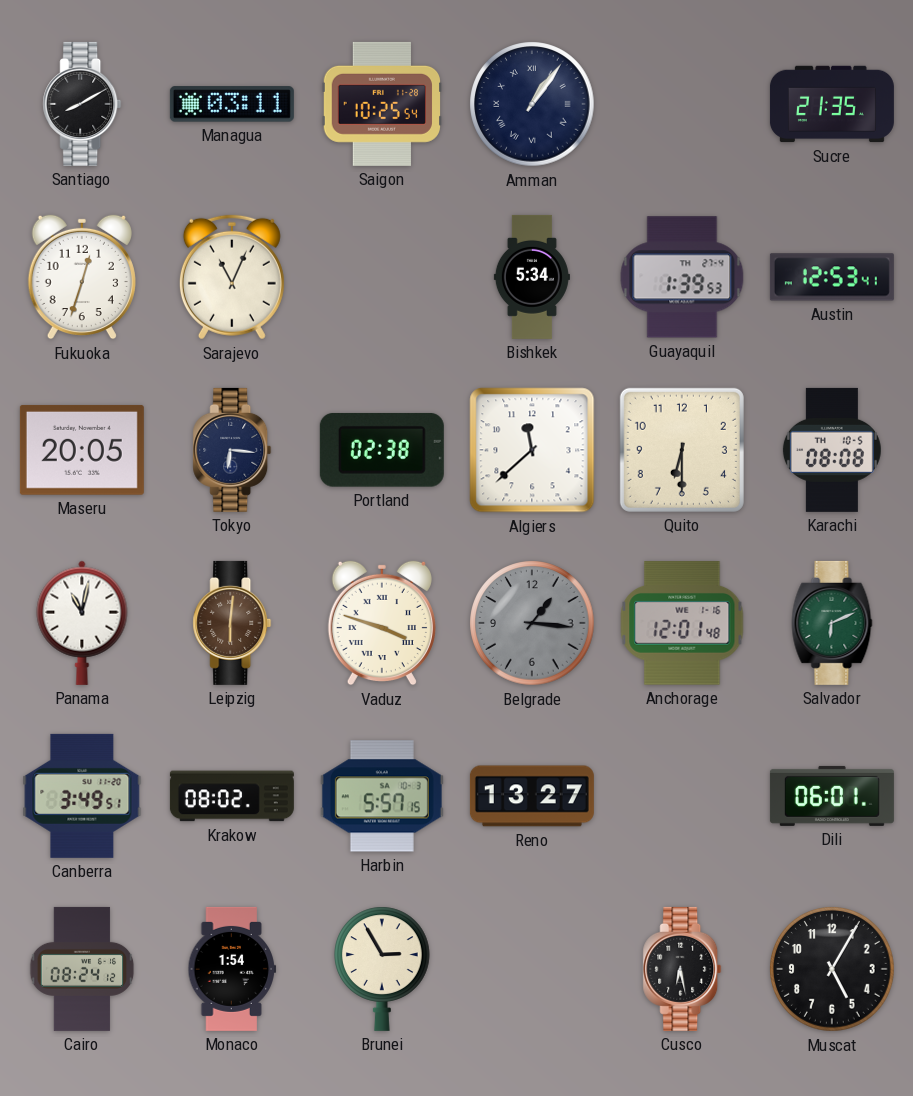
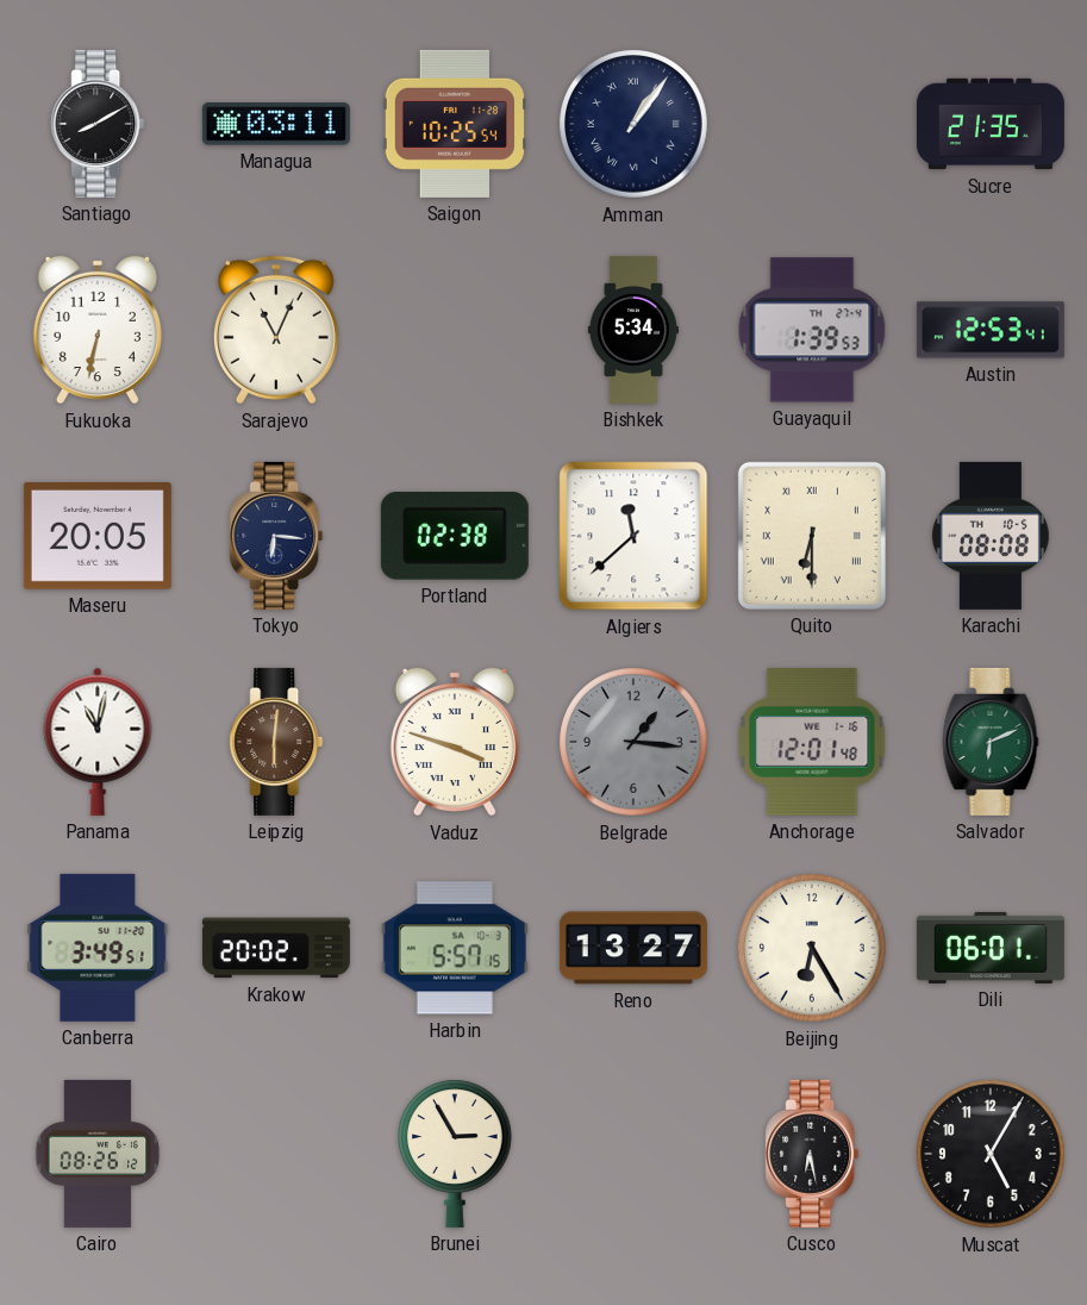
Fukuoka: 12:33 -> 6:32 (98, 330)
Quito numerals: Arabic -> Roman (812, 536)
Krakow: 08:02 -> 20:02 (276, 948)
Beijing: none -> 6:25 (812, 948)
Cairo: 08:24 -> 08:26 (98, 1154)
Monaco: 1:54 -> none (232, 969)
